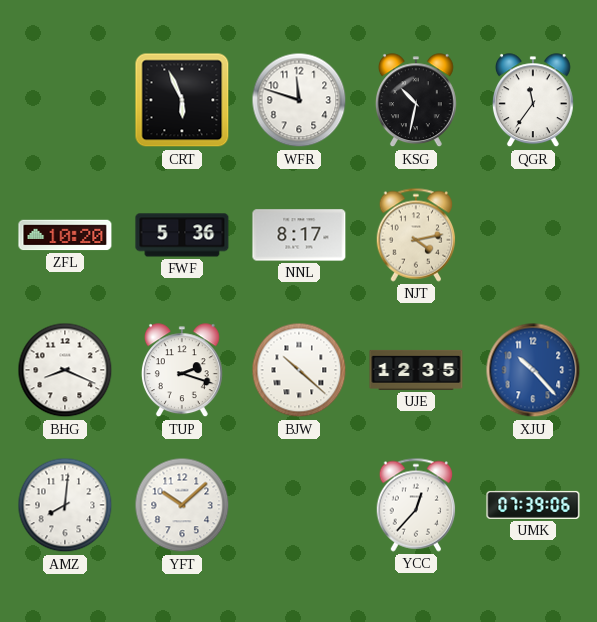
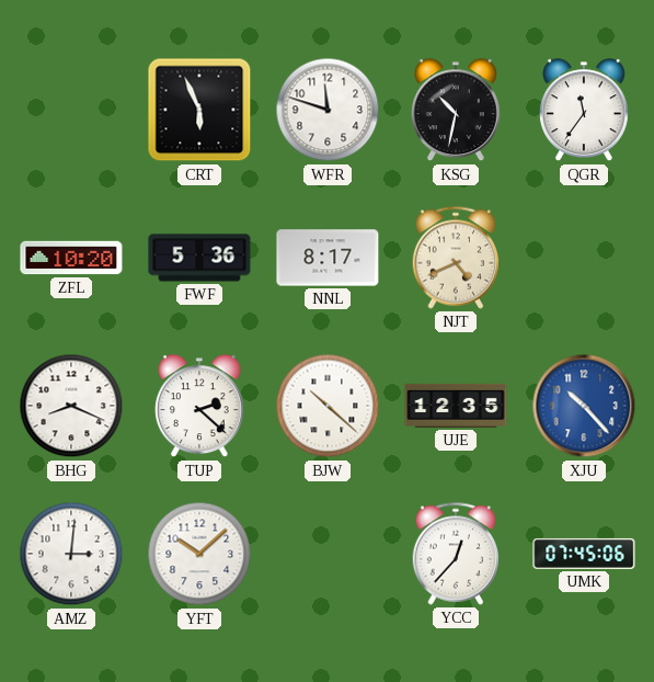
NJT: 4:13 -> 4:41 (456, 258)
TUP: 2:18 -> 2:22 (199, 407)
AMZ: 8:01 -> 3:01 (71, 554)
UMK: 07:39 -> 07:45 (584, 554)
